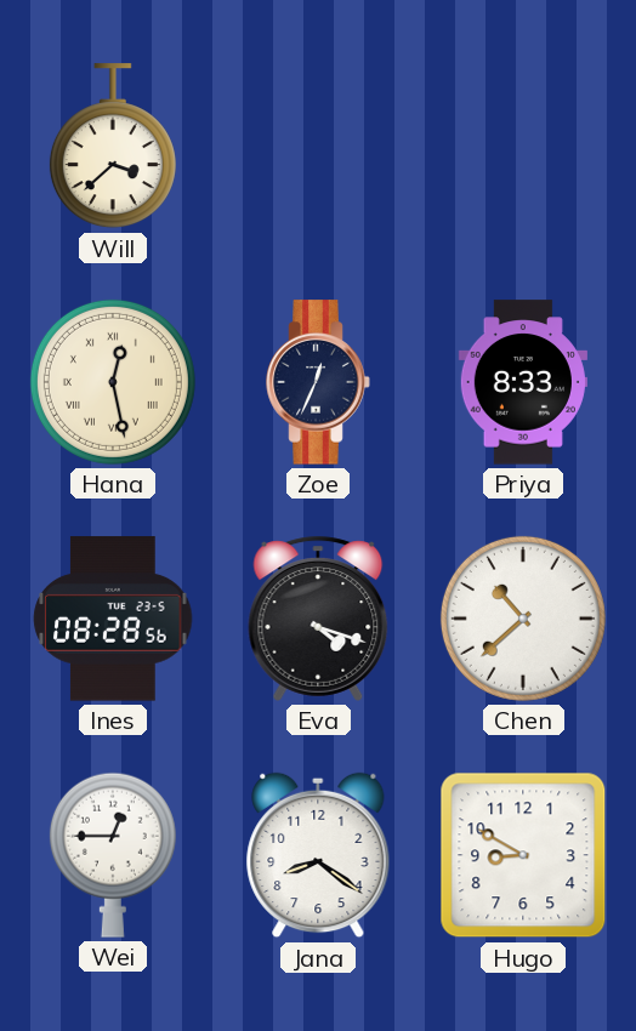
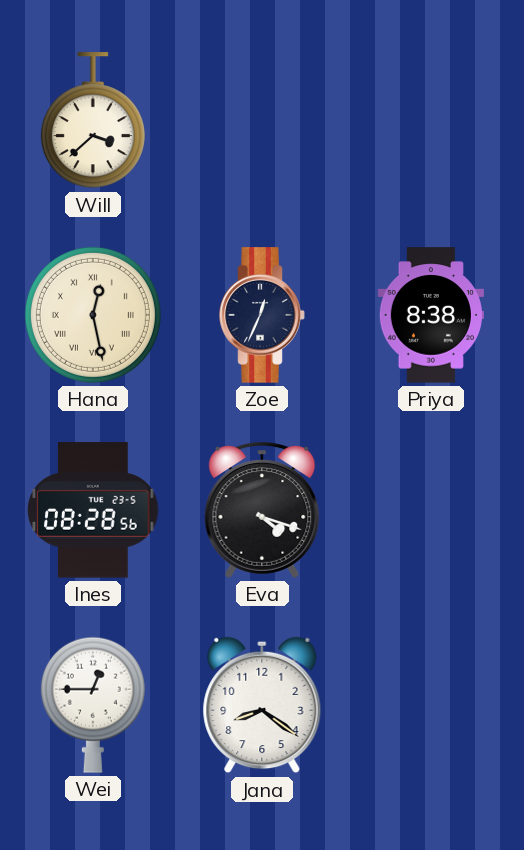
Priya: 8:33 -> 8:38 (431, 315)
Chen: 10:38 -> none (523, 619)
Hugo: 8:50 -> none (523, 855)
